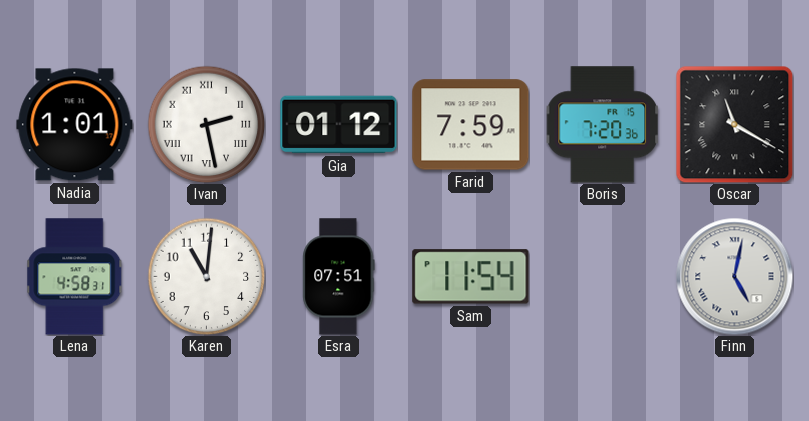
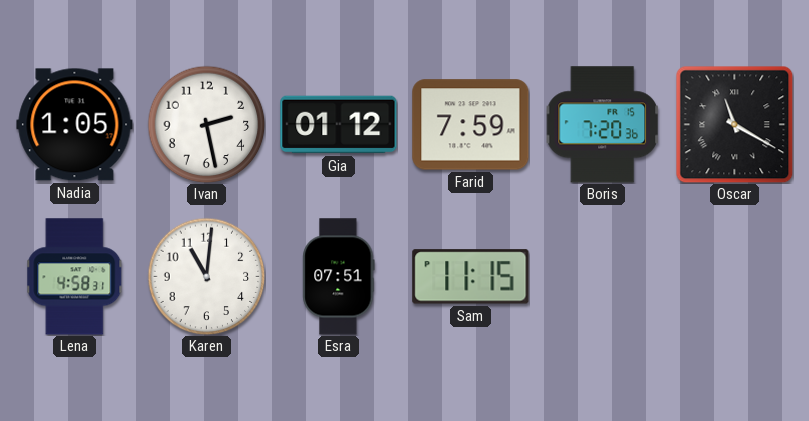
Nadia: 1:01 -> 1:05 (75, 125)
Ivan numerals: Roman -> Arabic (206, 124)
Sam: 11:54 -> 11:15 (471, 277)
Finn: 5:02 -> none (734, 276)
